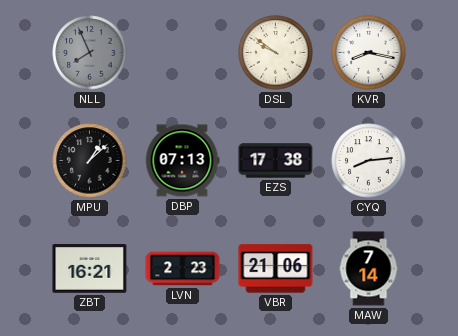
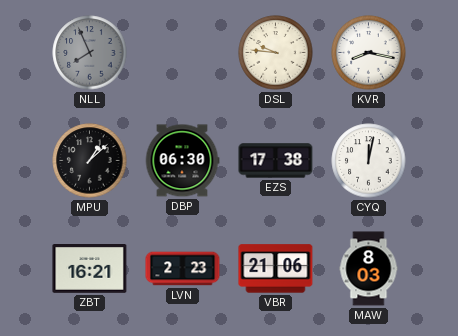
DSL: 9:51 -> 9:46 (276, 53)
DBP: 07:13 -> 06:30 (182, 161)
CYQ: 8:14 -> 12:02 (369, 161)
MAW: 7:14 -> 8:03 (369, 269)
